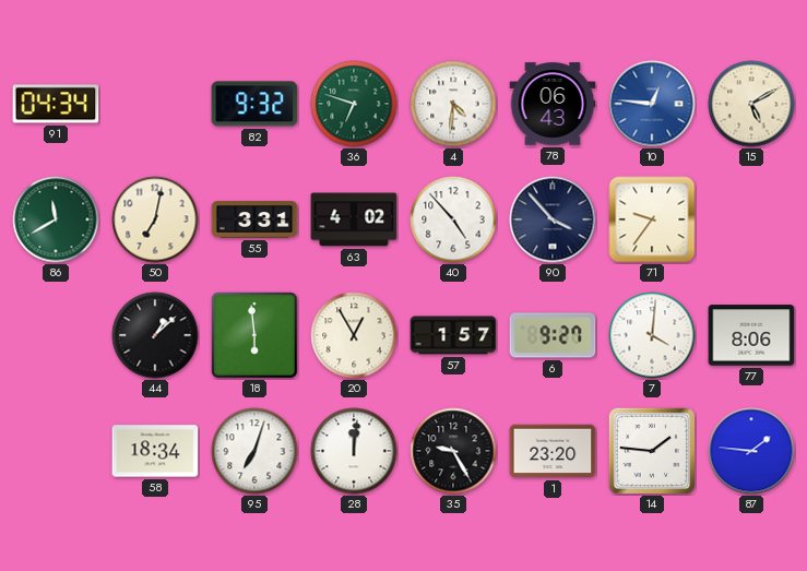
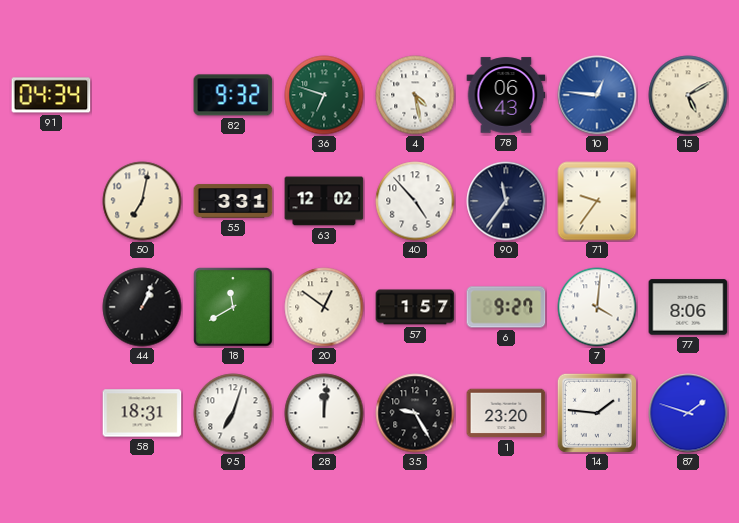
4: 4:31 -> 4:28 (415, 95)
86: 11:40 -> none (56, 219)
63: 4:02 -> 12:02 (324, 201)
90: 3:53 -> 11:36 (506, 201)
44: 1:08 -> 1:04 (142, 307)
18: 5:59 -> 11:40 (233, 307)
20: 12:55 -> 12:51 (324, 307)
58: 18:34 -> 18:31 (142, 413)
87: 1:46 -> 1:48 (688, 413)
